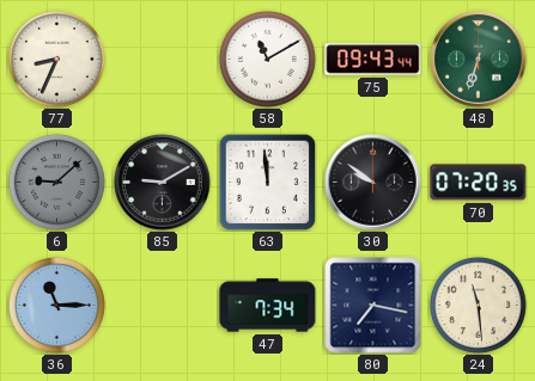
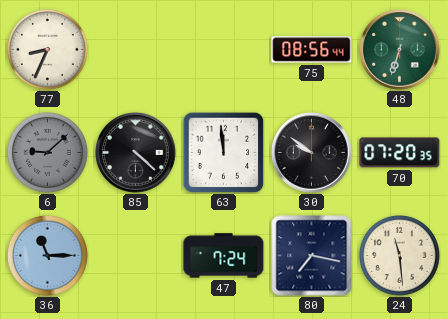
58: 11:10 -> none (267, 59)
75: 09:43 -> 08:56 (312, 50)
85: 9:10 -> 4:22 (136, 153)
47: 7:34 -> 7:24 (224, 256)
